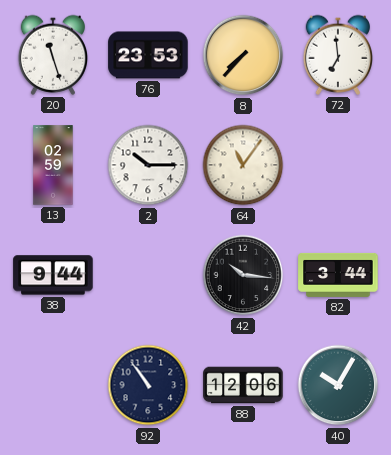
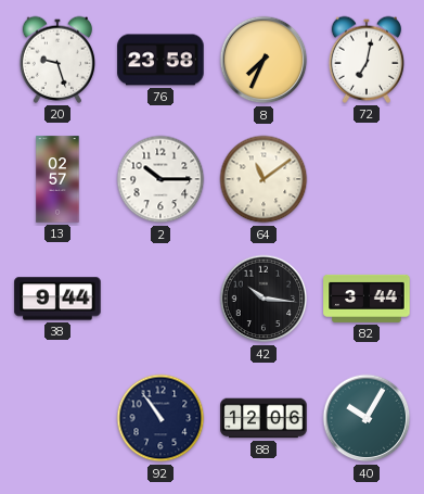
20: 11:27 -> 9:27 (56, 60)
76: 23:53 -> 23:58 (160, 60)
8: 7:37 -> 7:34 (264, 60)
72: 6:59 -> 7:02 (365, 60)
13: 02:59 -> 02:57 (57, 179)
64: 11:06 -> 11:09 (264, 179)
